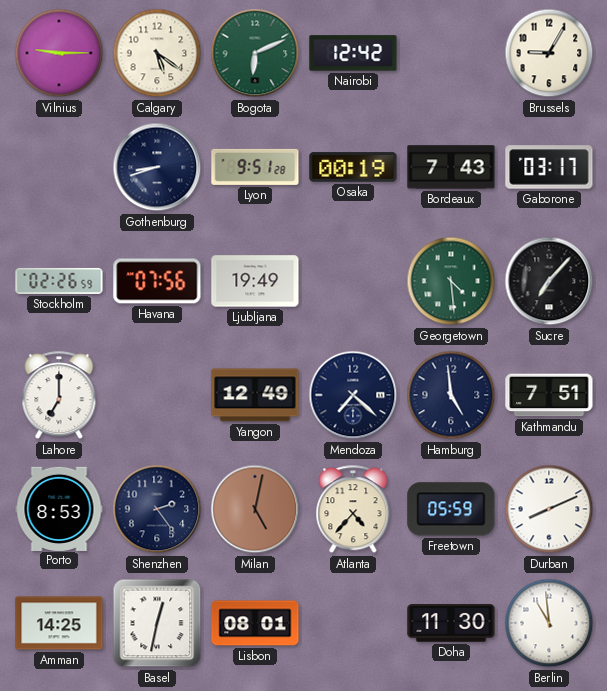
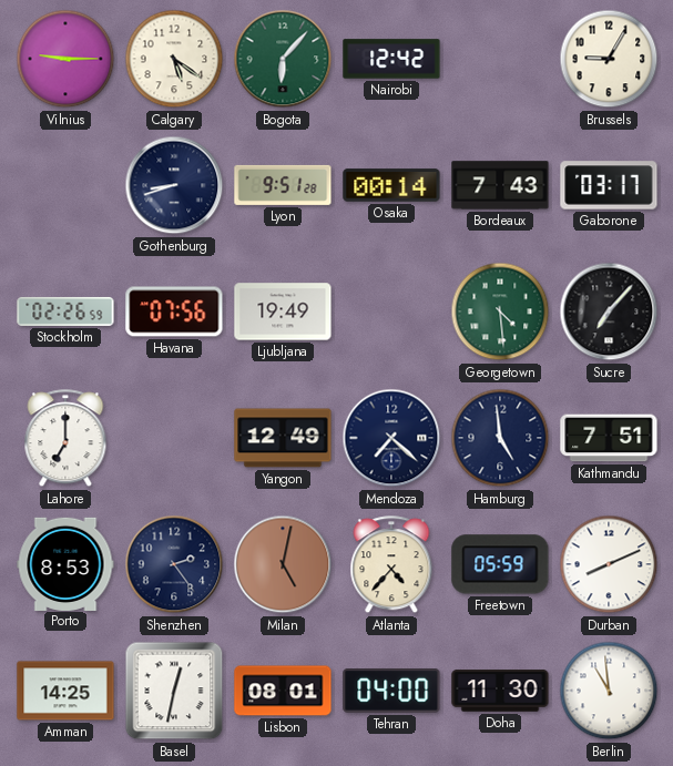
Bogota: 6:11 -> 6:07 (283, 59)
Osaka: 00:19 -> 00:14 (391, 185)
Tehran: none -> 04:00 (391, 692)
